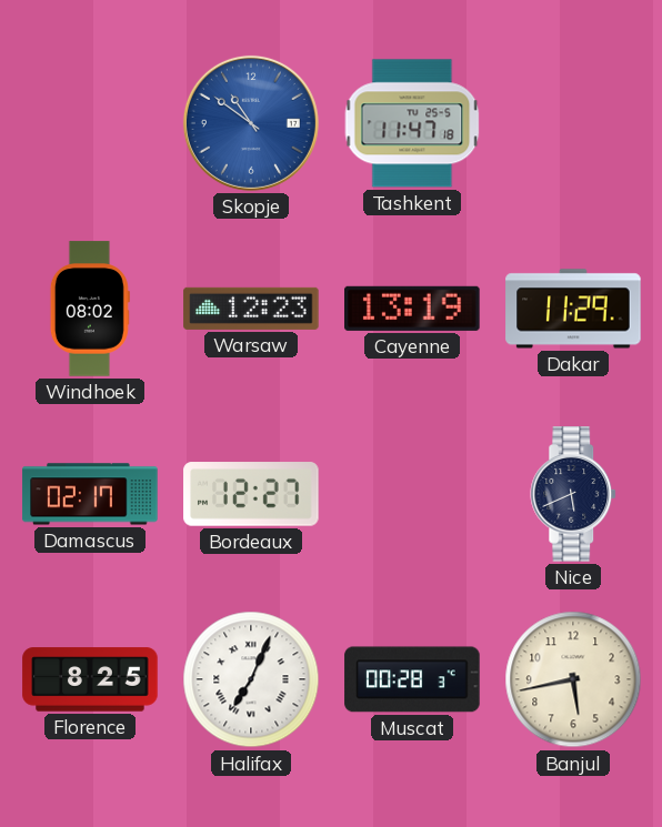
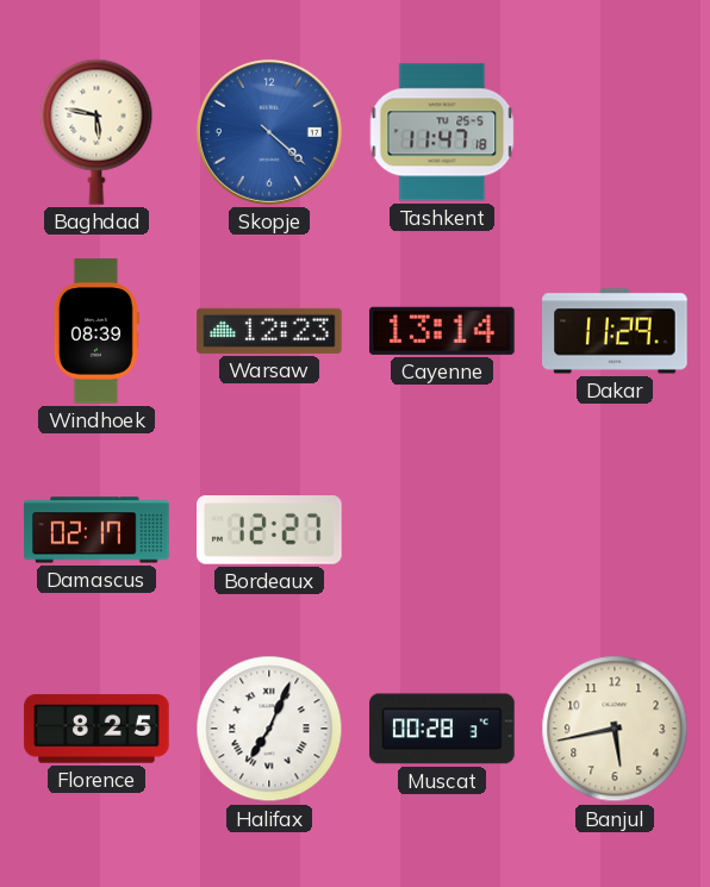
Baghdad: none -> 5:47 (96, 132)
Skopje: 10:51 -> 4:22 (269, 132)
Windhoek: 08:02 -> 08:39 (96, 331)
Cayenne: 13:19 -> 13:14 (443, 331)
Nice: 5:41 -> none (574, 494)
